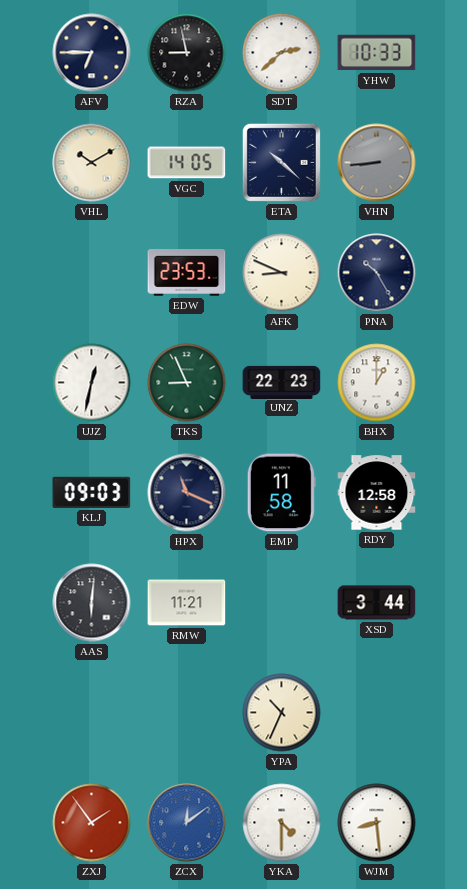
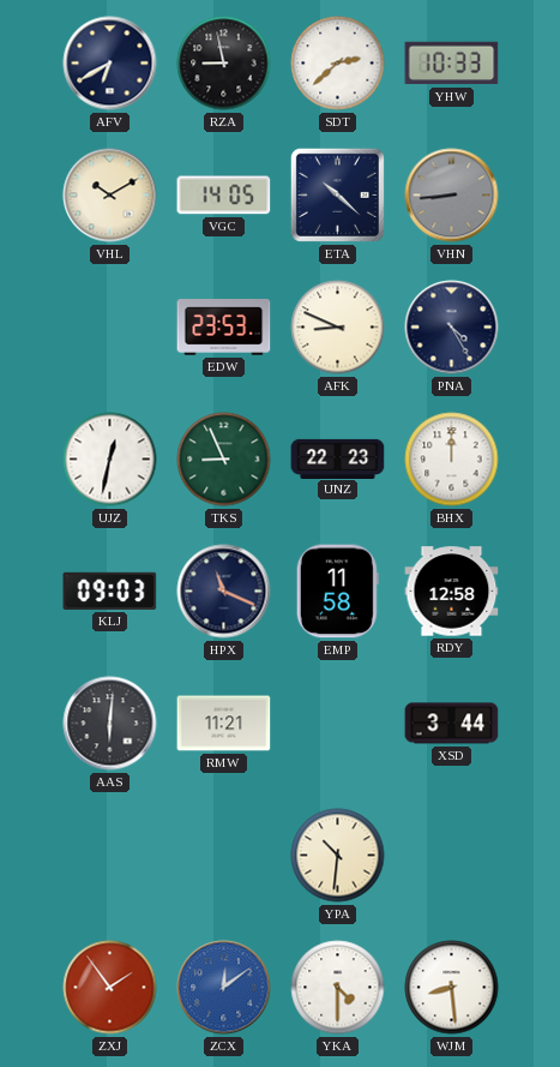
AFV: 6:45 -> 6:40 (110, 64)
PNA: 10:25 -> 4:25 (452, 328)
BHX: 1:00 -> 12:00 (452, 460)
YPA: 10:34 -> 10:31 (338, 856)
